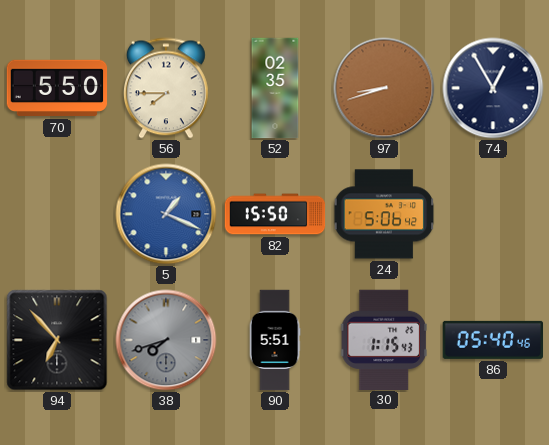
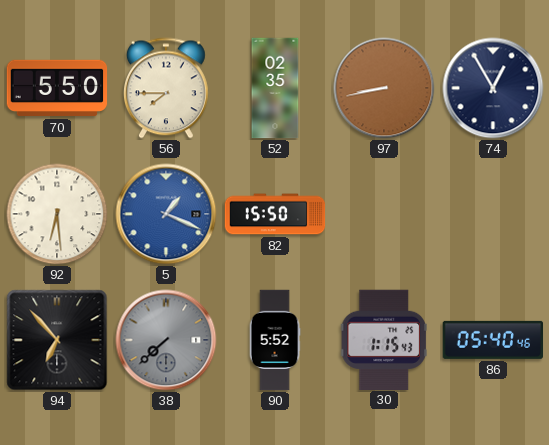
97: 8:42 -> 8:43 (384, 88)
92: none -> 6:29 (57, 214)
24: 5:06 -> none (384, 214)
38: 7:42 -> 7:38 (166, 340)
90: 5:51 -> 5:52 (275, 340)
